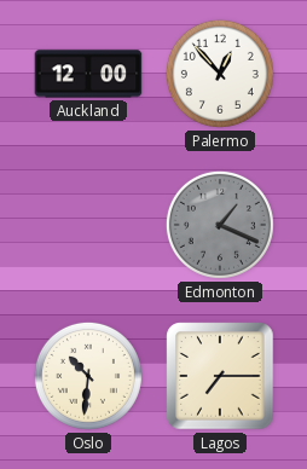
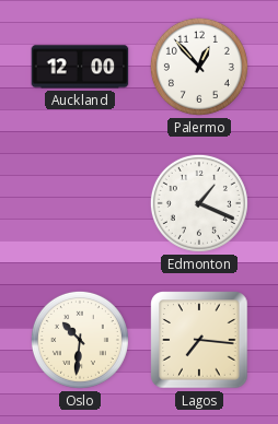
Edmonton dial: grey -> white (199, 203)
Lagos: 7:15 -> 7:16 (199, 340)
